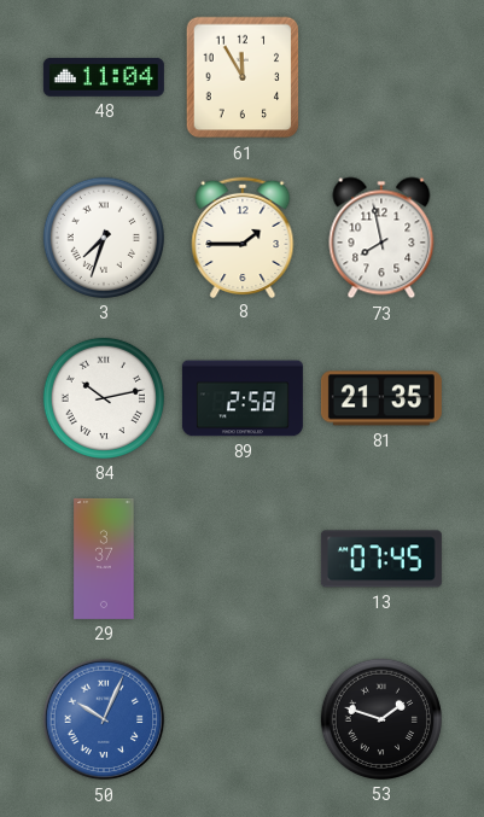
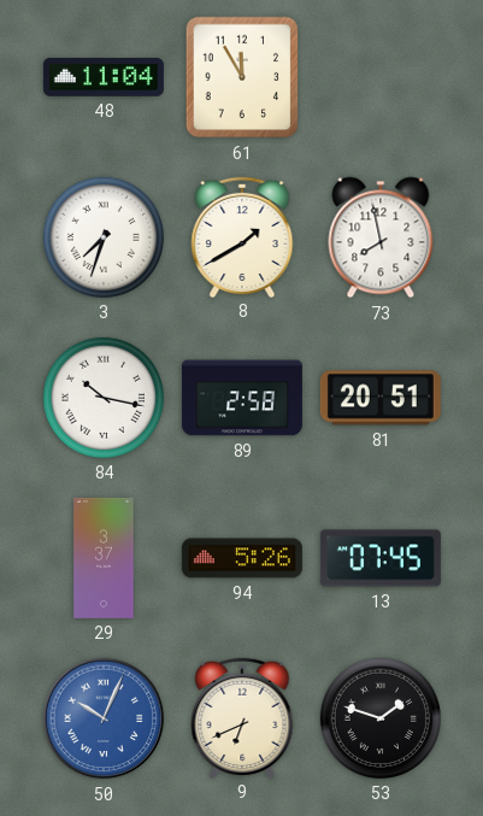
8: 1:45 -> 1:40 (242, 236)
84: 10:13 -> 10:17 (104, 398)
81: 21:35 -> 20:51 (381, 398)
94: none -> 5:26 (242, 558)
9: none -> 6:41 (242, 717)
